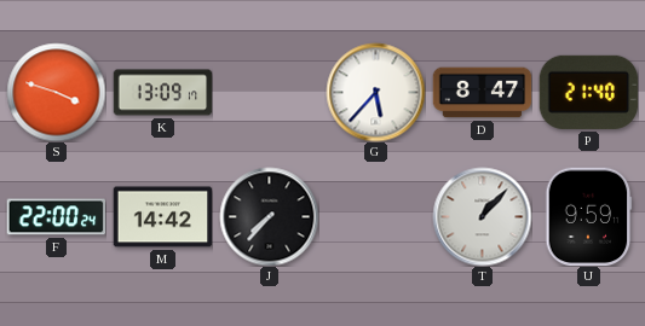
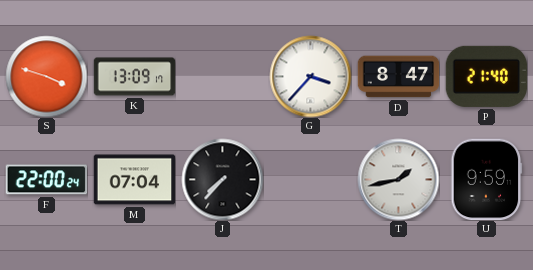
G: 5:37 -> 3:37 (310, 76)
M: 14:42 -> 07:04 (134, 180)
T: 1:07 -> 1:43 (398, 179)
